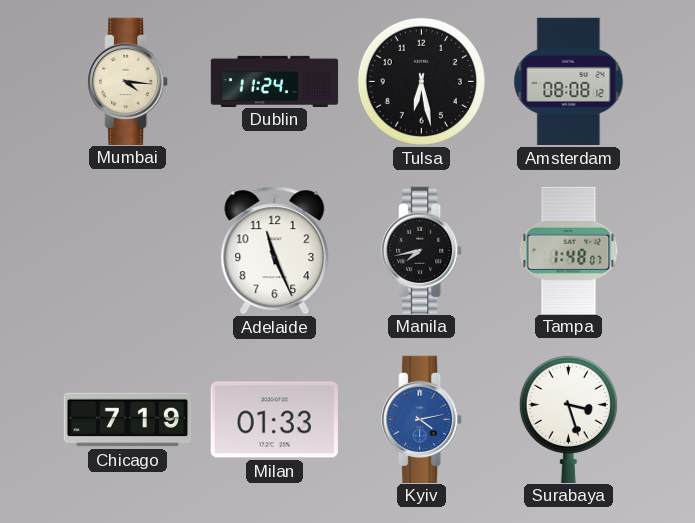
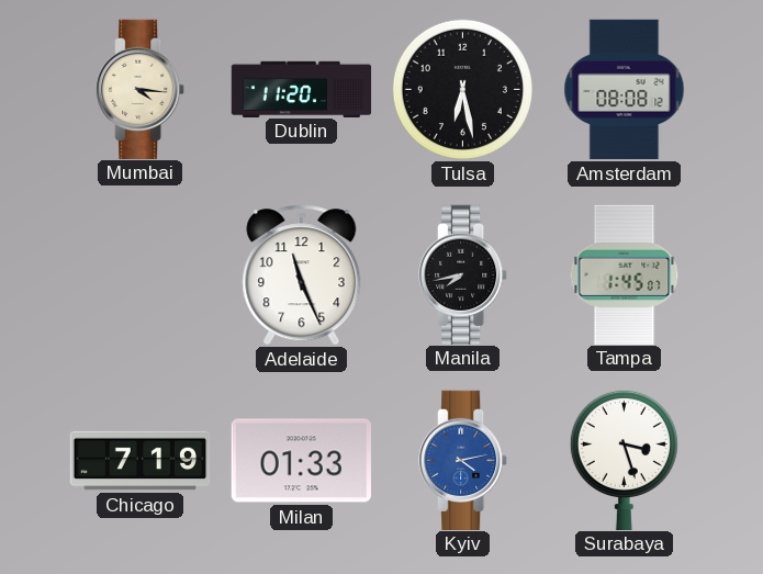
Dublin: 11:24 -> 11:20 (302, 89)
Tampa: 1:48 -> 1:45 (625, 274)
